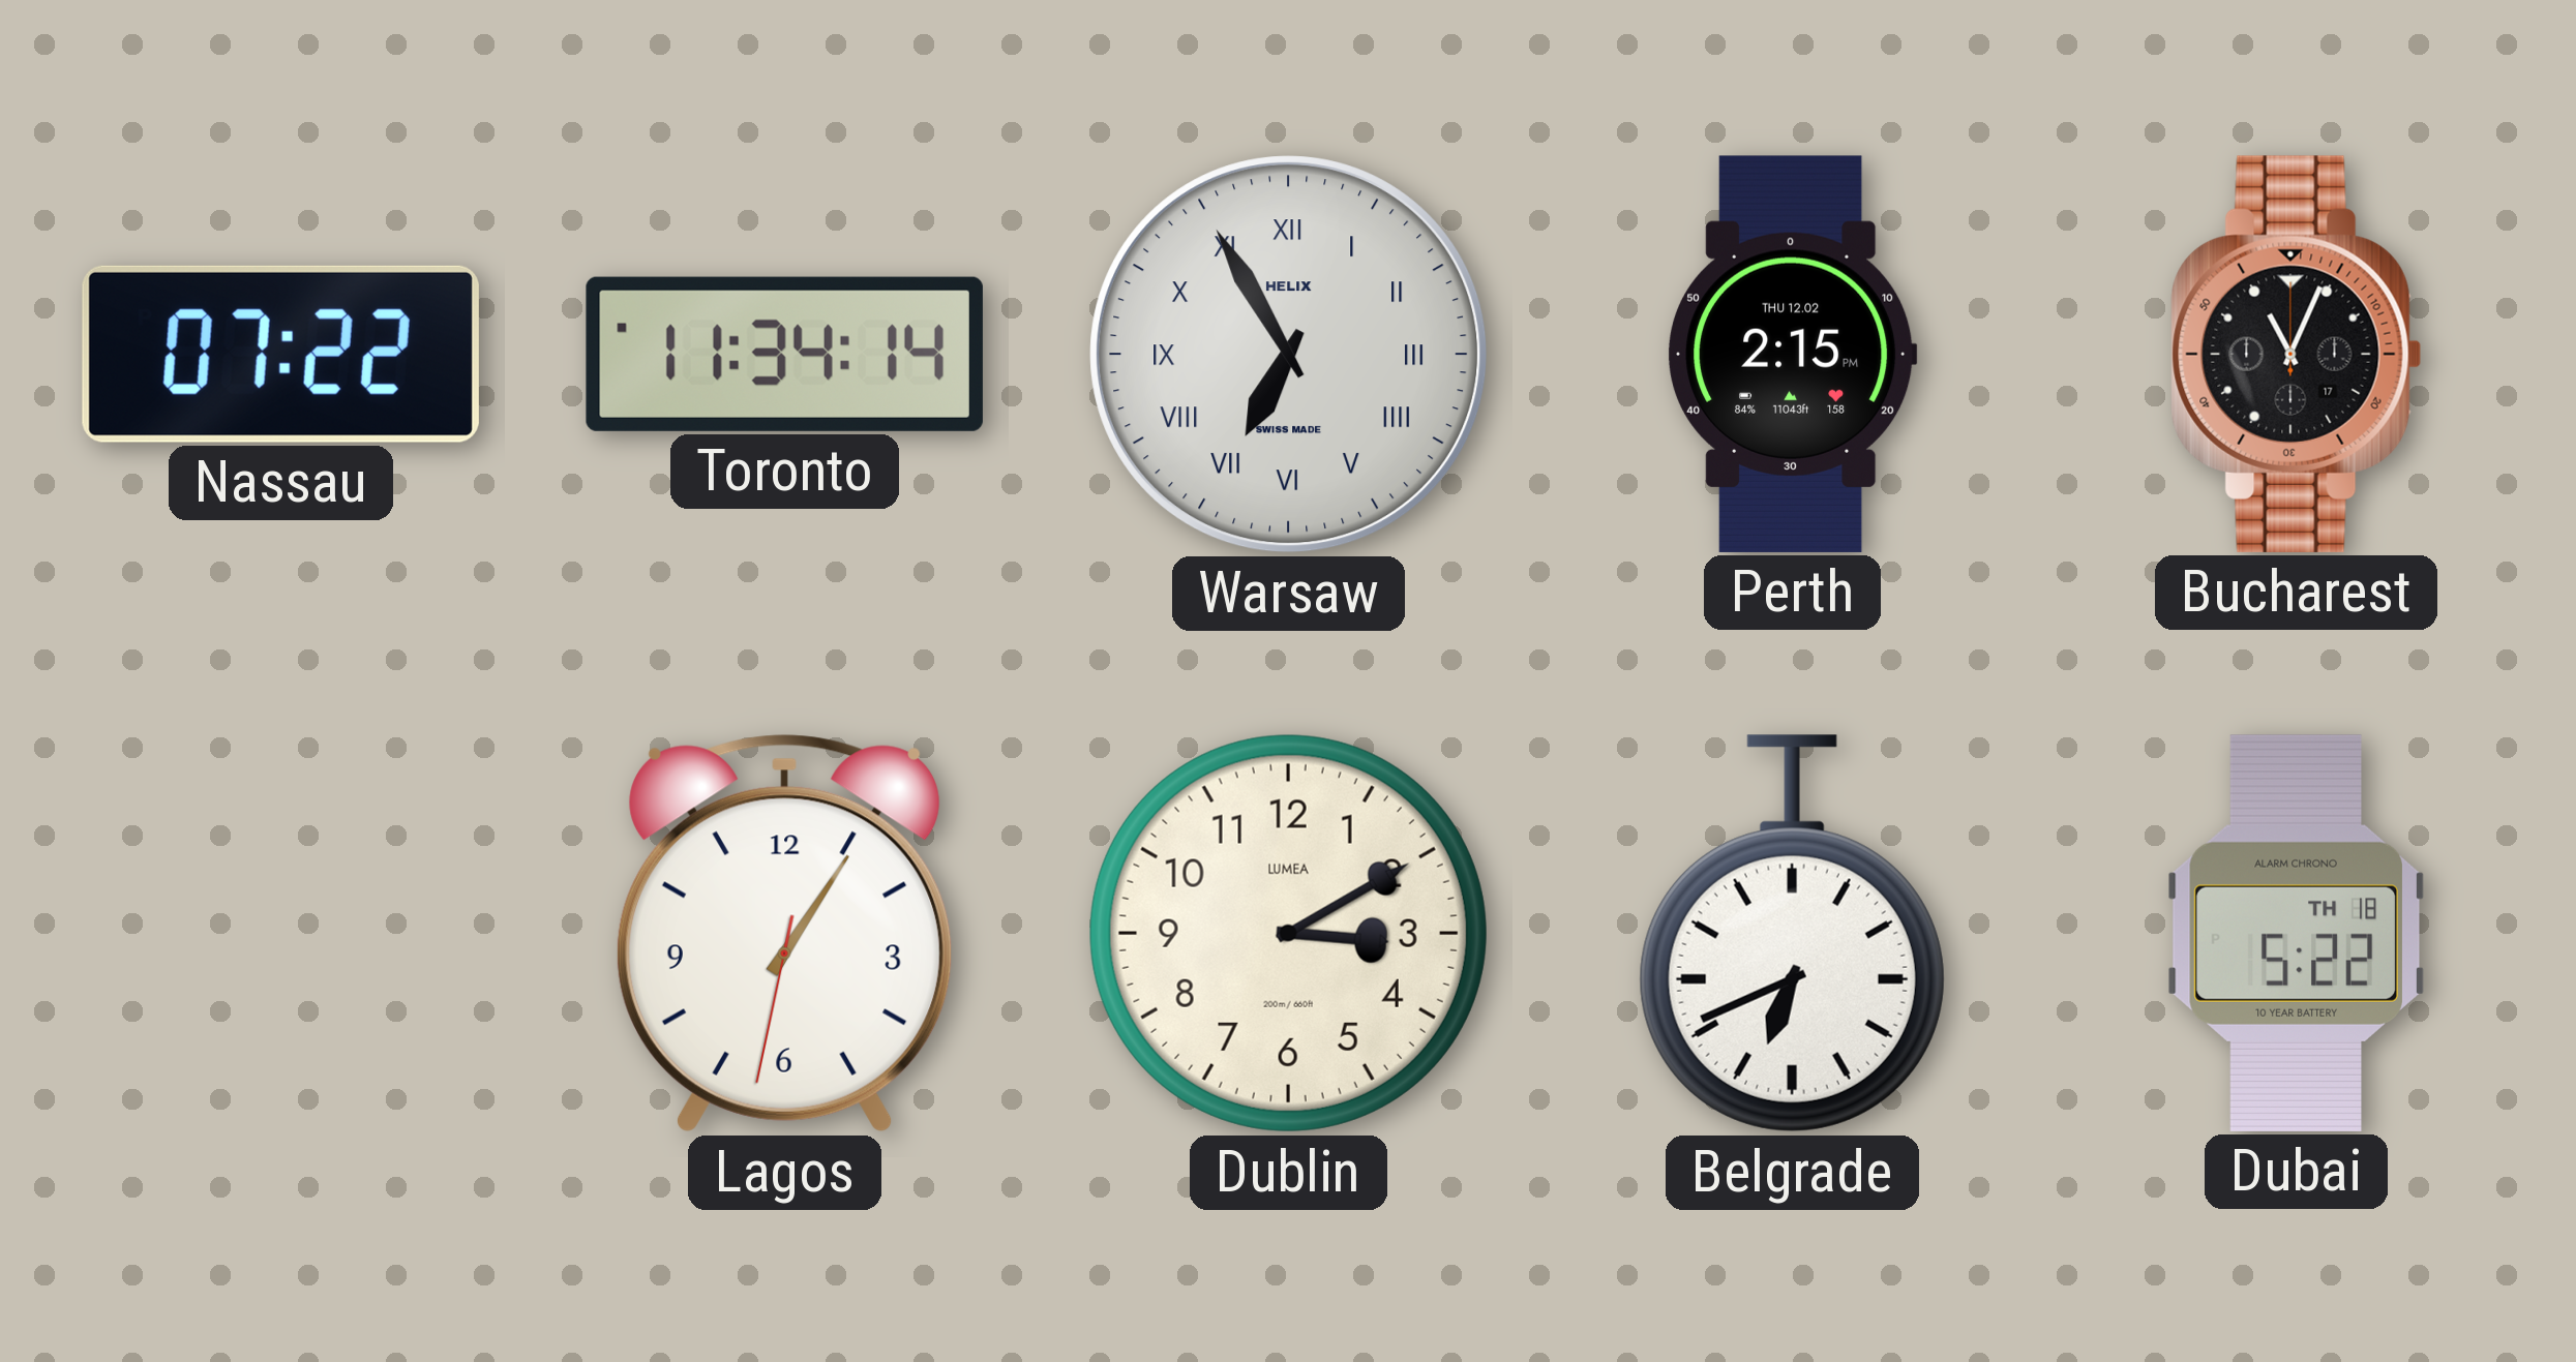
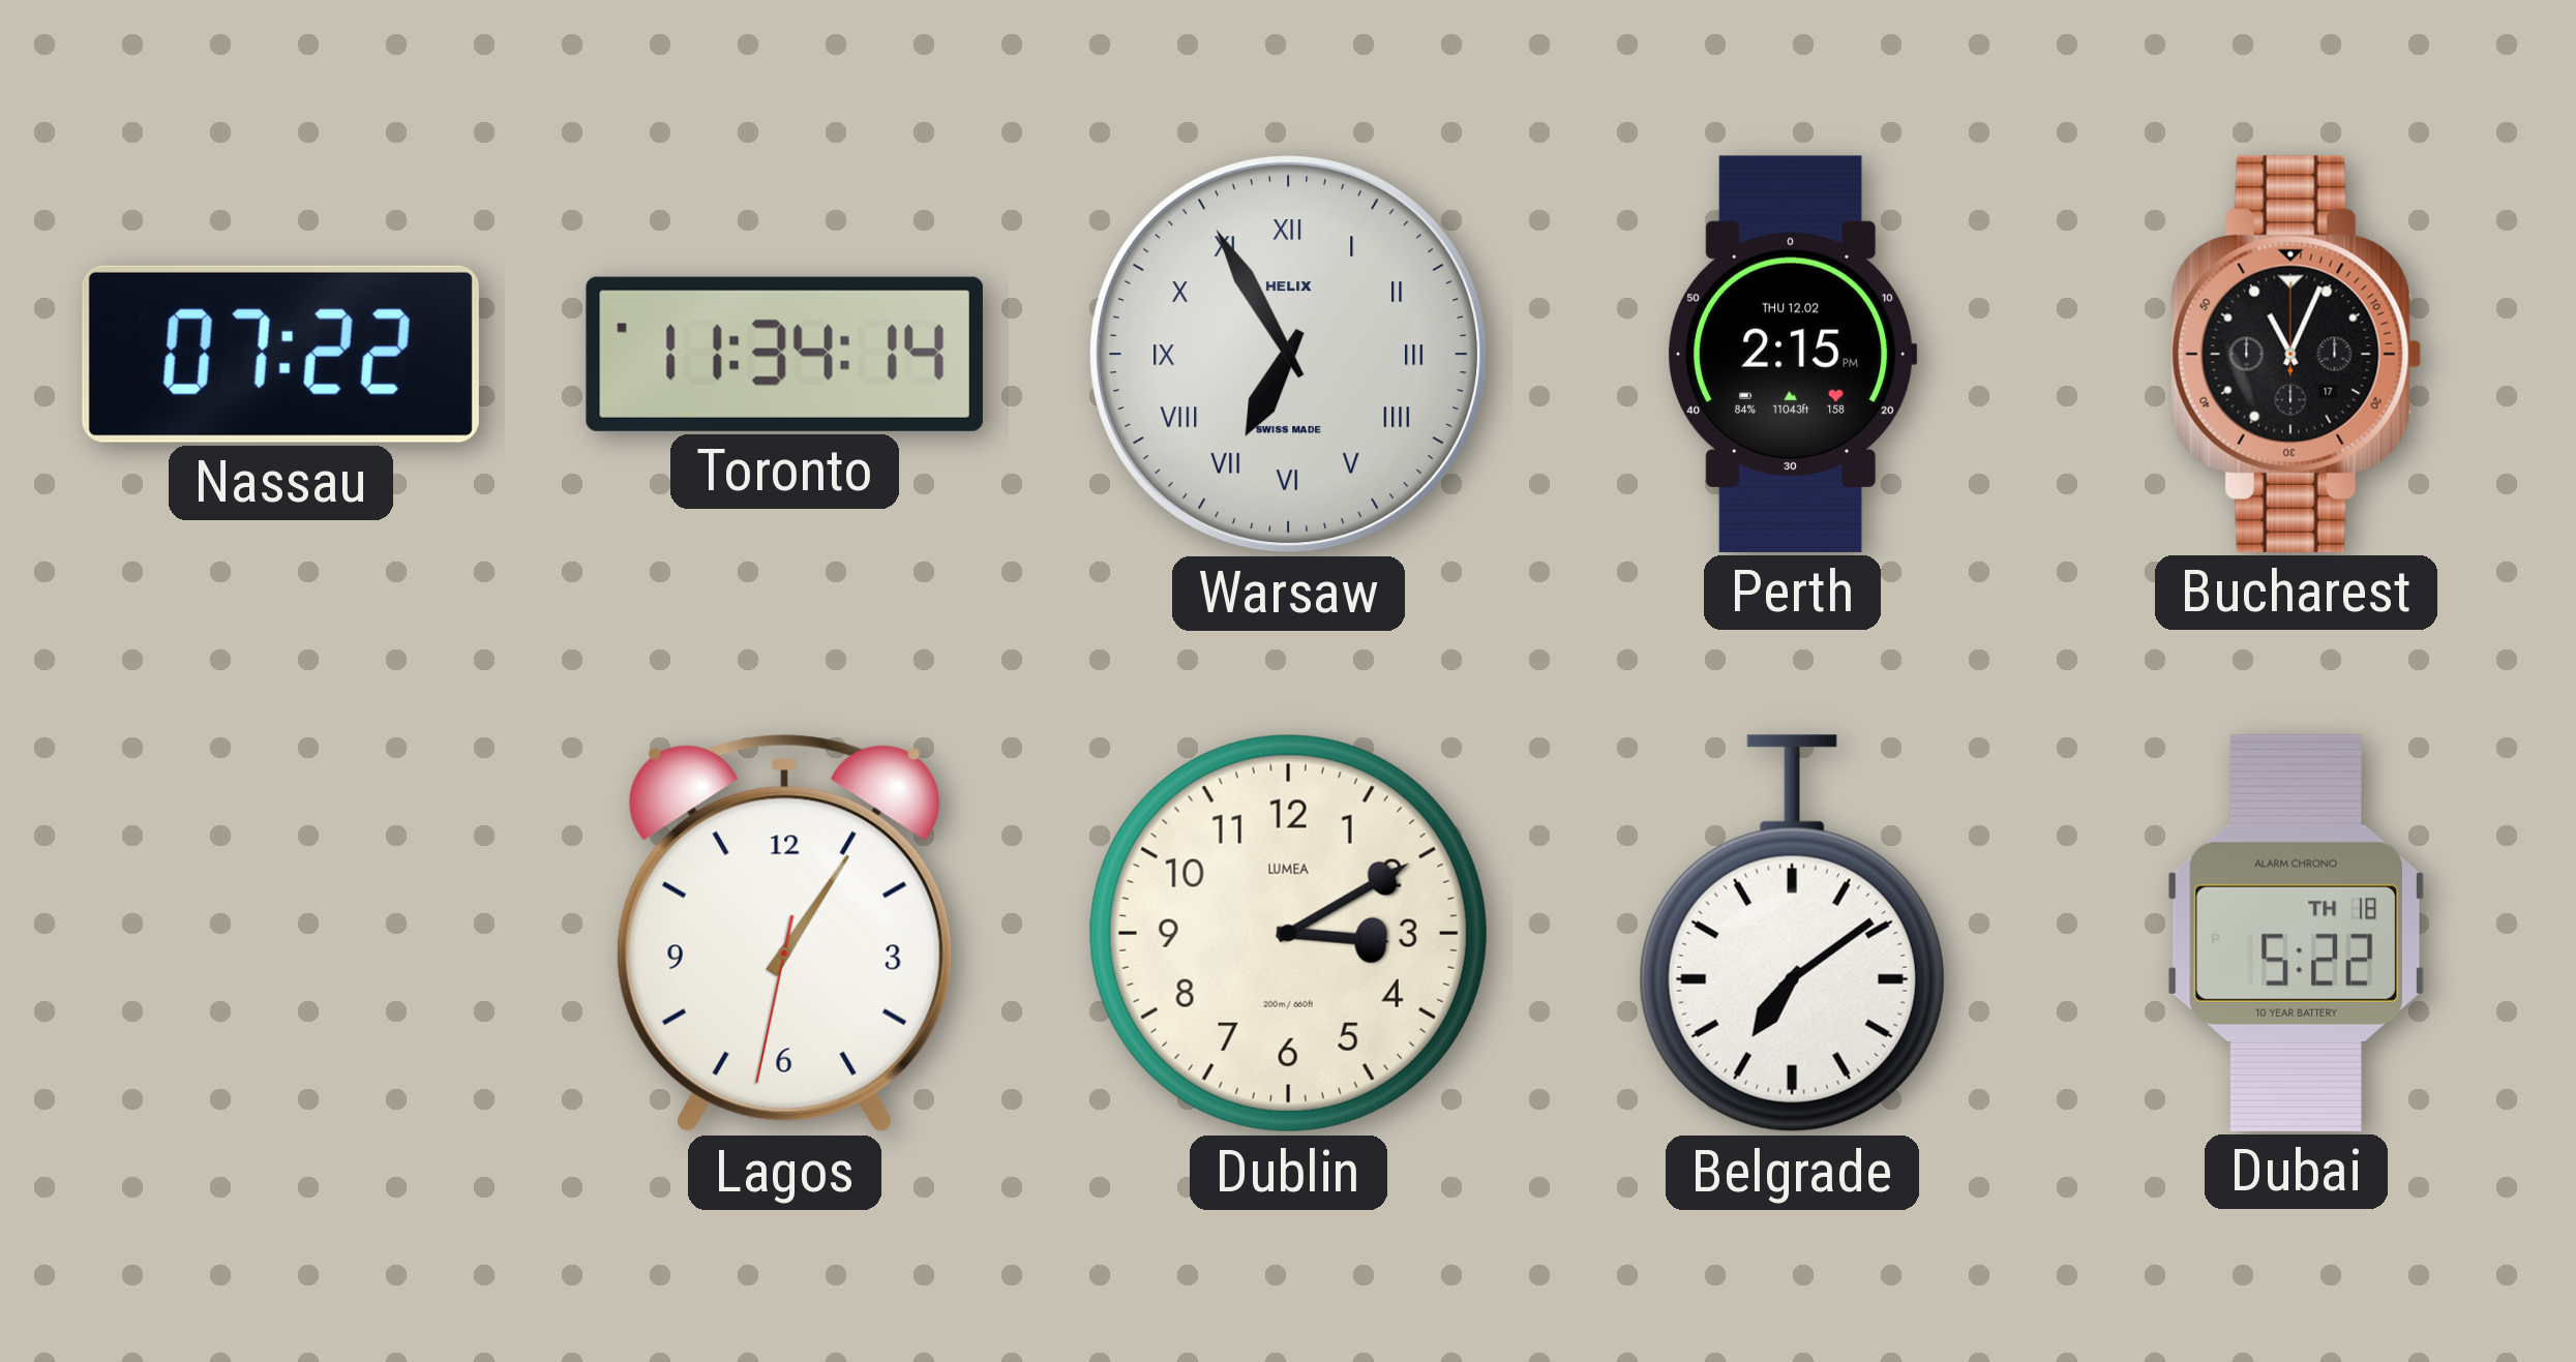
Belgrade: 6:41 -> 7:09 (1792, 934)
